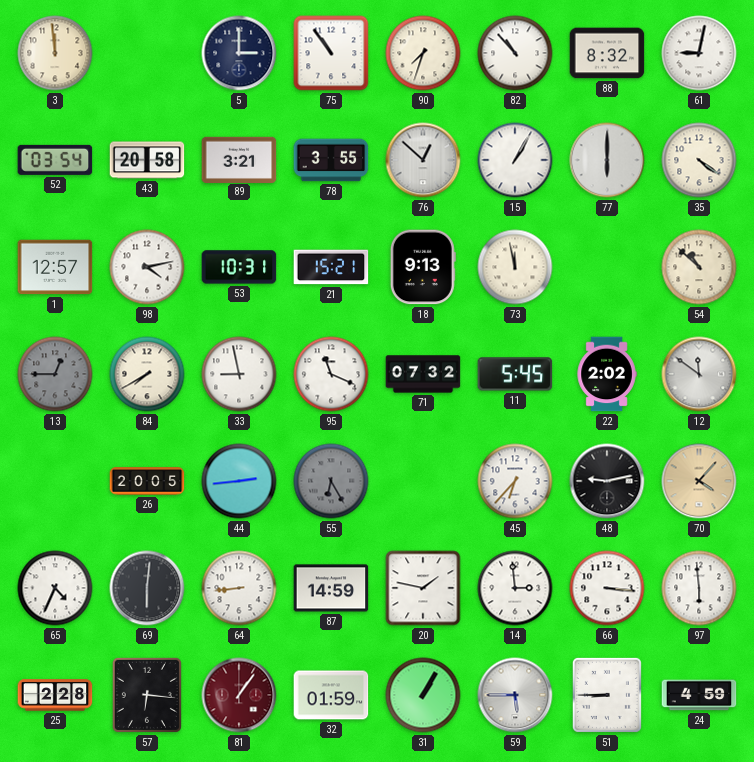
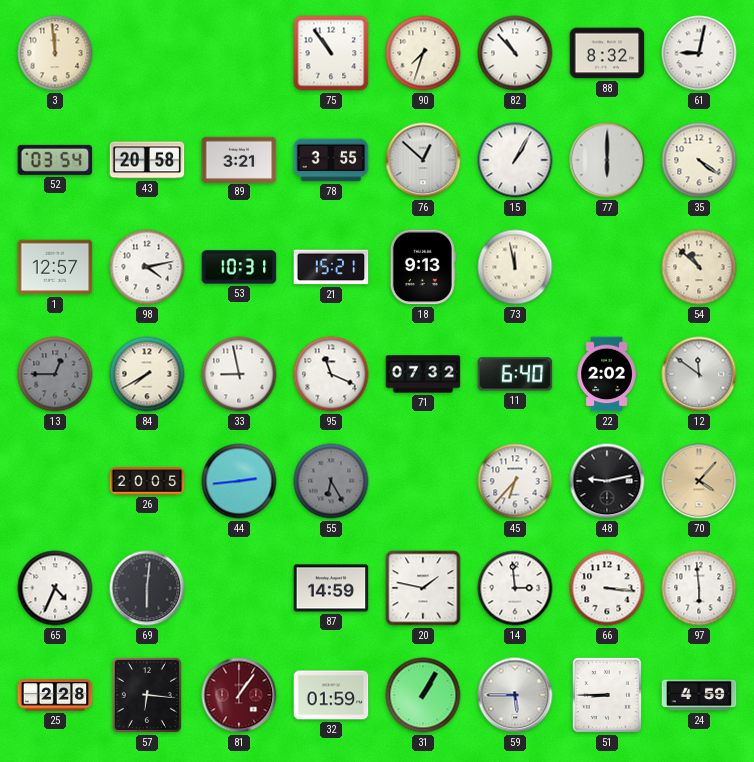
5: 3:00 -> none (239, 53)
11: 5:45 -> 6:40 (515, 374)
64: 8:44 -> none (239, 588)
